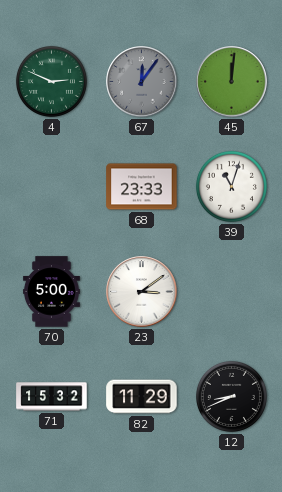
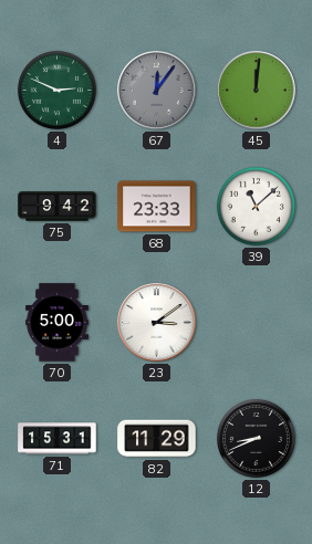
75: none -> 9:42 (58, 207)
39: 11:03 -> 11:08 (256, 206)
71: 15:32 -> 15:31 (58, 439)
